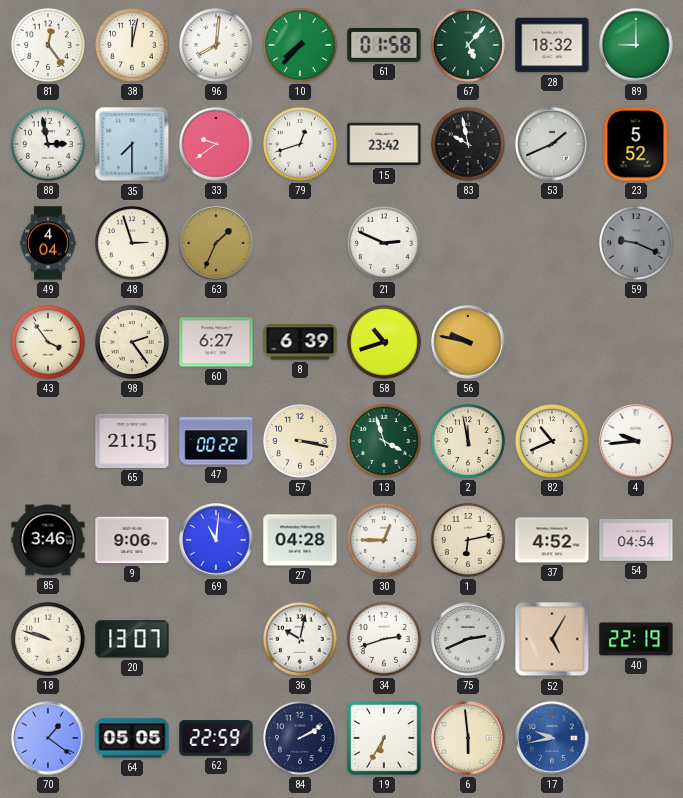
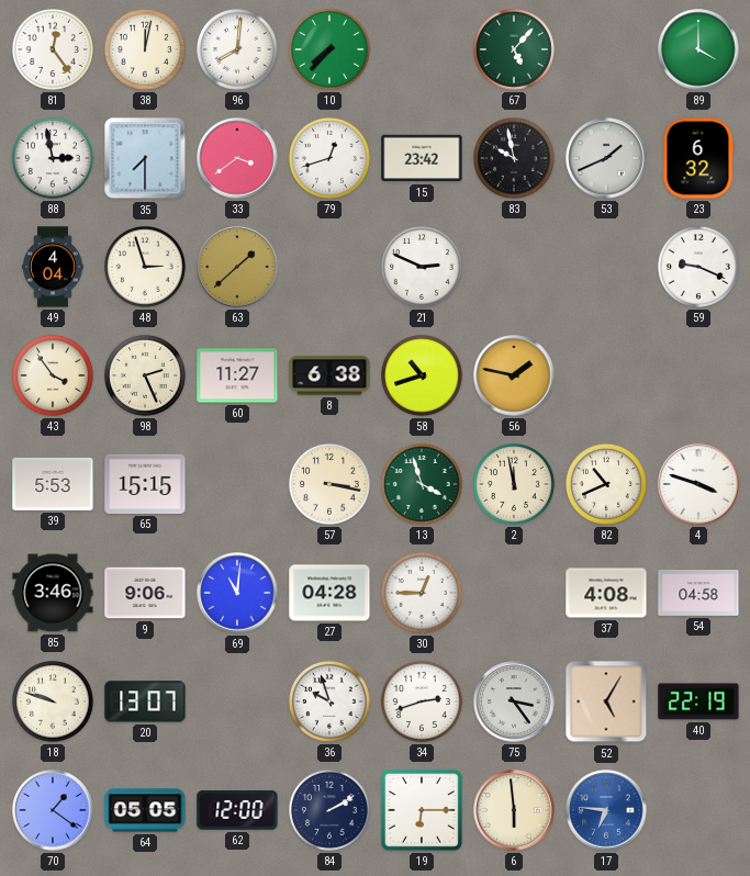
61: 01:58 -> none (384, 45)
28: 18:32 -> none (552, 45)
89: 9:00 -> 4:00 (698, 49)
33: 9:39 -> 3:39 (237, 158)
23: 5:52 -> 6:32 (698, 158)
63: 1:34 -> 1:38 (237, 267)
59 dial: grey -> white (699, 268)
98: 2:24 -> 2:26 (146, 377)
60: 6:27 -> 11:27 (237, 375)
8: 6:39 -> 6:38 (329, 375)
56: 9:47 -> 1:47 (514, 375)
39: none -> 5:53 (53, 484)
65: 21:15 -> 15:15 (145, 484)
47: 00:22 -> none (216, 441)
4: 9:44 -> 3:48 (698, 484)
1: 6:13 -> none (469, 541)
37: 4:52 -> 4:08 (606, 593)
54: 04:54 -> 04:58 (698, 594)
36: 10:02 -> 9:57 (331, 703)
75: 2:41 -> 3:24 (514, 701)
62: 22:59 -> 12:00 (237, 810)
19: 6:35 -> 6:15 (423, 811)
17: 9:43 -> 6:46 (606, 810)
